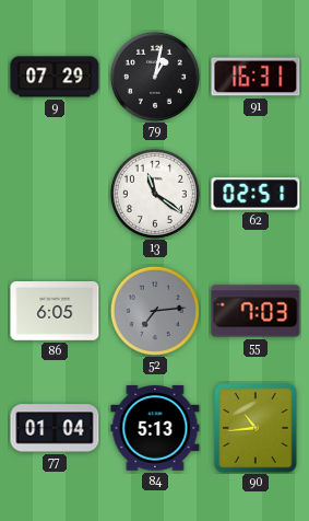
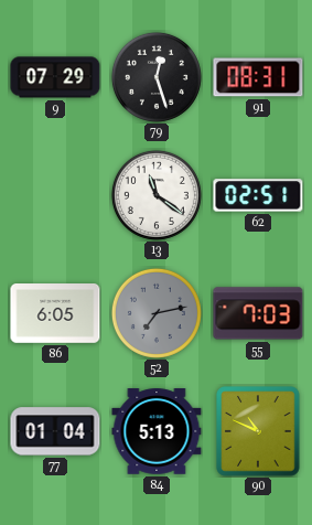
79: 1:02 -> 12:27 (157, 77)
91: 16:31 -> 08:31 (258, 77)
52: 7:14 -> 7:13 (157, 313)
90: 10:44 -> 10:49 (258, 431)
